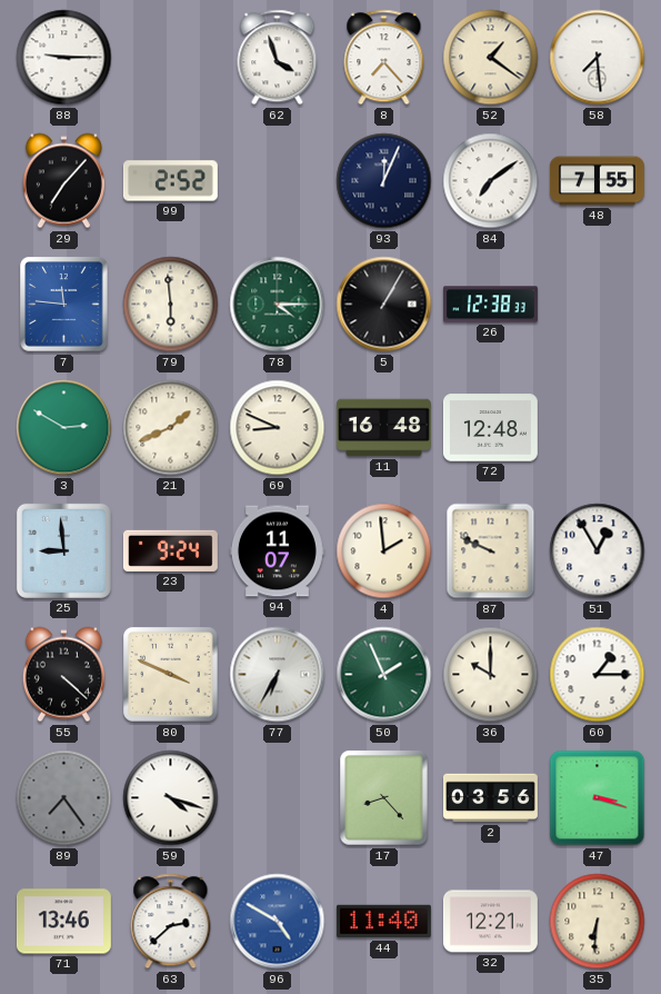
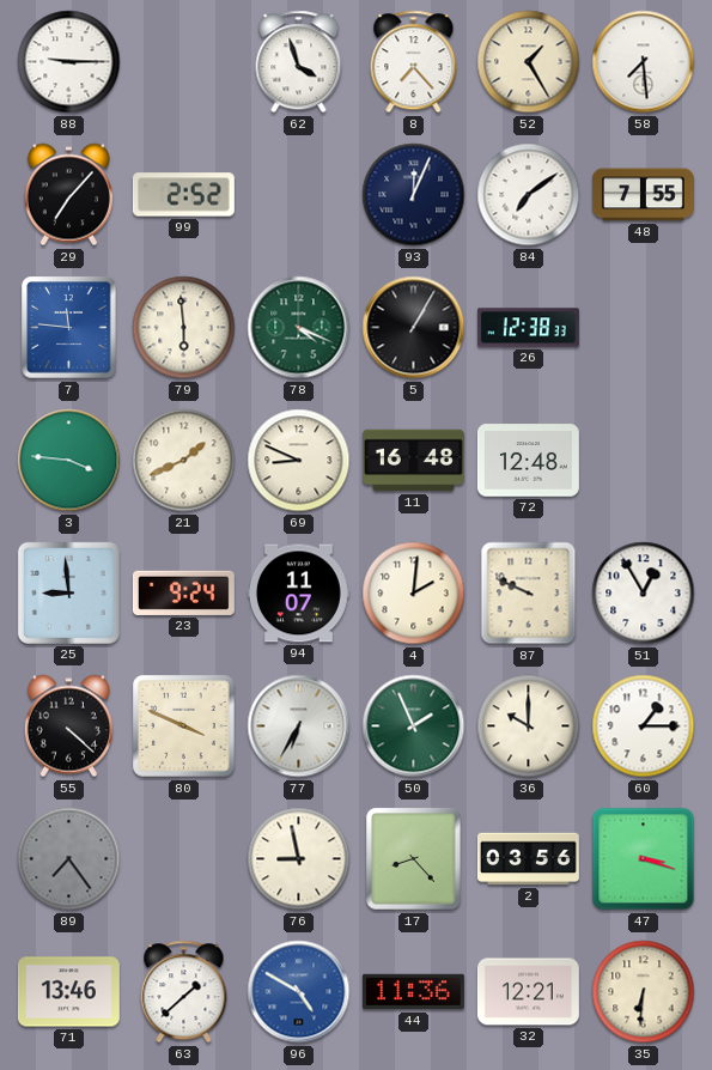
52: 1:21 -> 1:25 (529, 62)
78: 4:15 -> 4:19 (299, 328)
3: 2:50 -> 3:46 (69, 461)
4: 1:59 -> 2:01 (414, 594)
59: 4:18 -> none (171, 798)
76: none -> 8:58 (299, 859)
63: 2:38 -> 1:38 (184, 992)
44: 11:40 -> 11:36 (413, 992)
